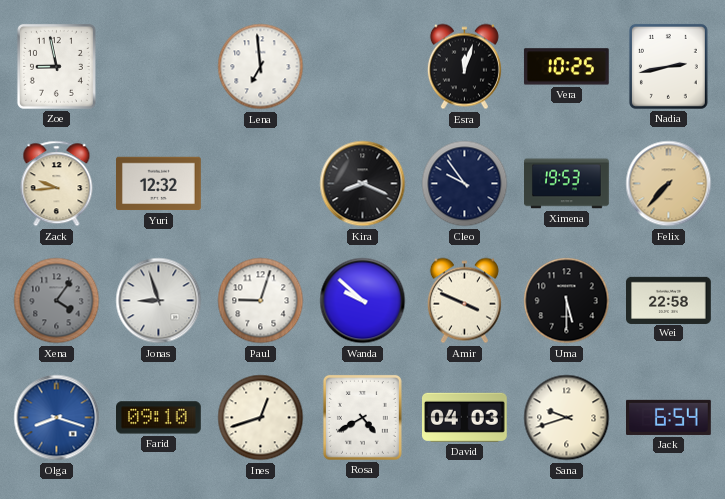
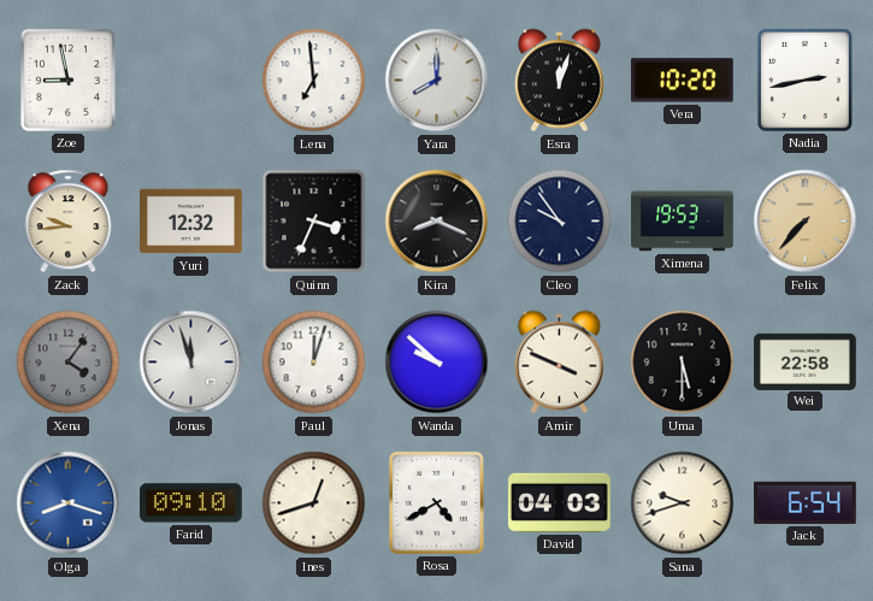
Yara: none -> 8:00 (437, 81)
Vera: 10:25 -> 10:20 (682, 81)
Quinn: none -> 3:34 (314, 222)
Jonas: 8:57 -> 11:57 (191, 363)
Paul: 9:03 -> 12:03 (314, 363)
